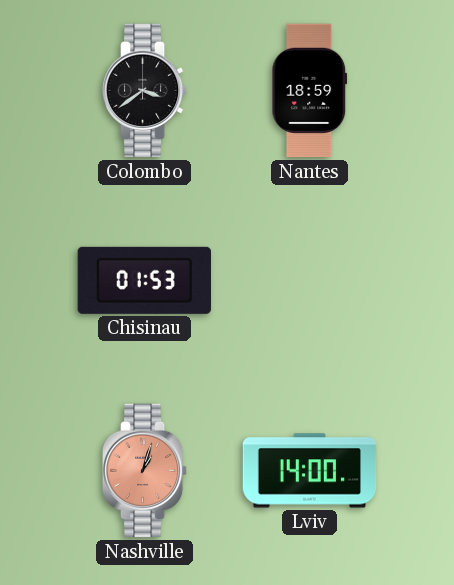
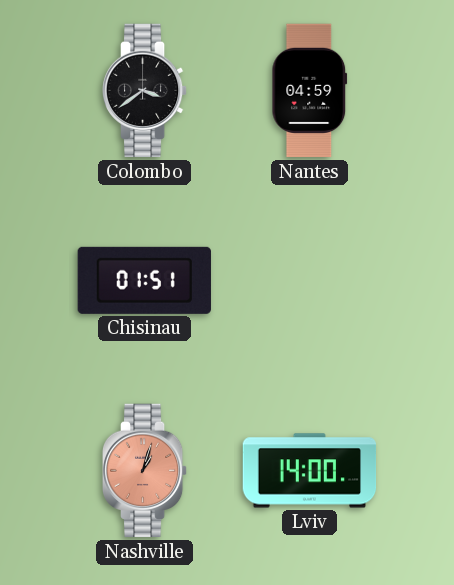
Nantes: 18:59 -> 04:59 (310, 91)
Chisinau: 01:53 -> 01:51 (144, 280)
